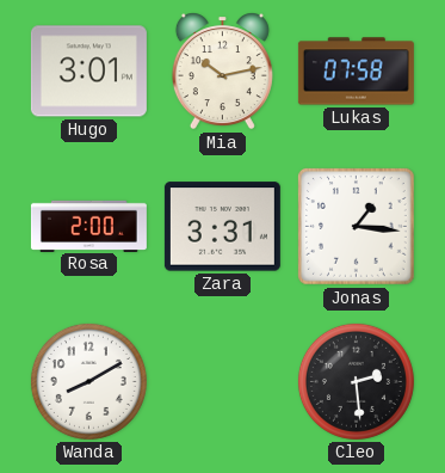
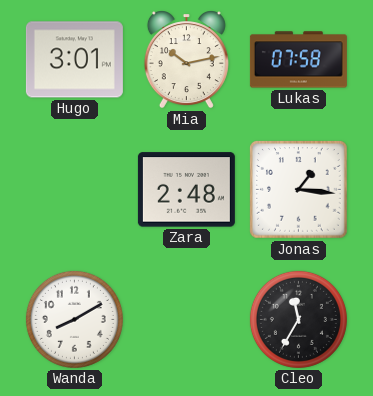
Rosa: 2:00 -> none (88, 226)
Zara: 3:31 -> 2:48 (186, 190)
Cleo: 2:29 -> 11:35 (298, 319)
